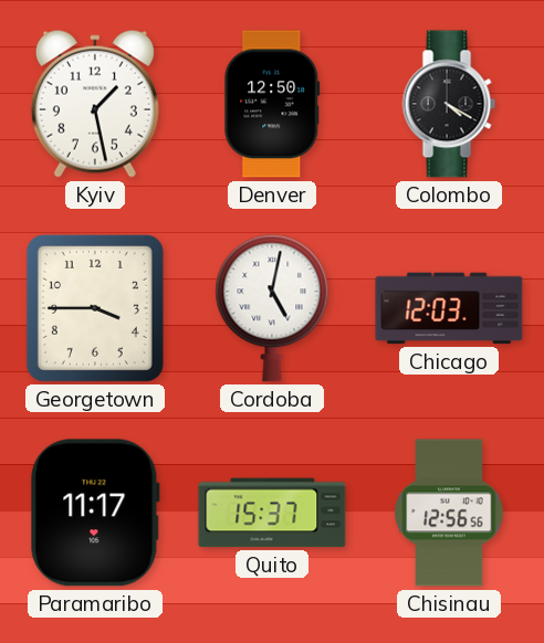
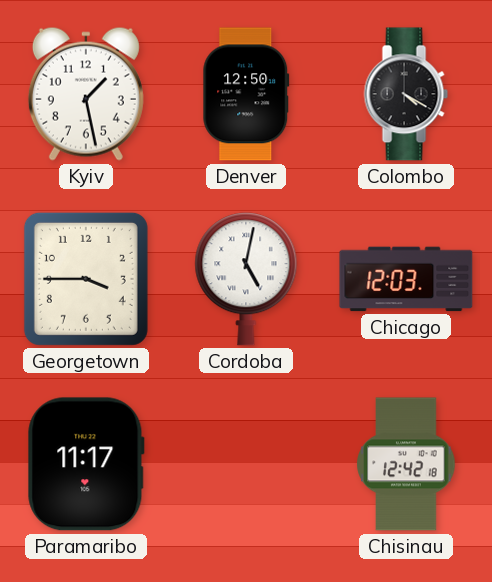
Quito: 15:37 -> none (272, 513)
Chisinau: 12:56 -> 12:42 (406, 464)
